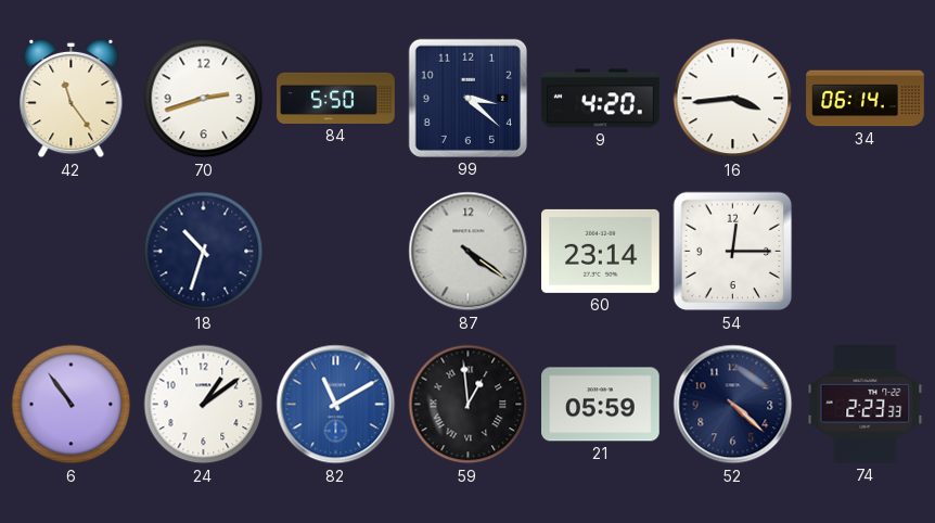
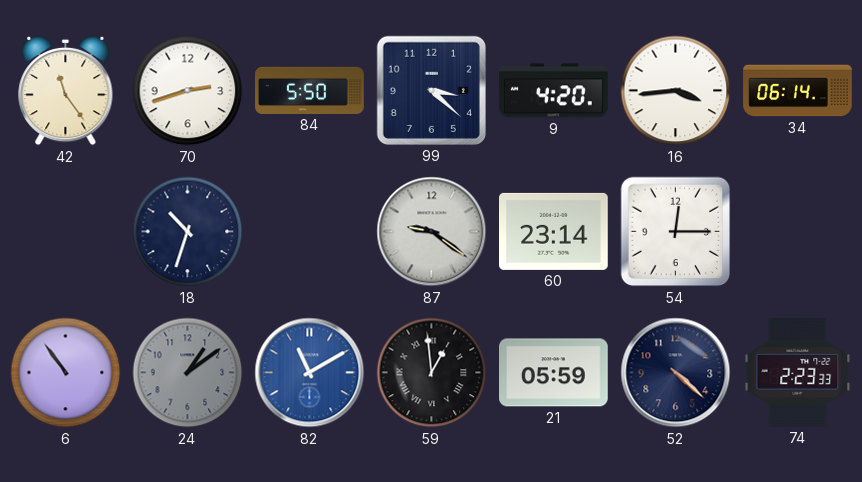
87: 4:21 -> 9:21 (432, 232)
24 dial: white -> grey (188, 373)
